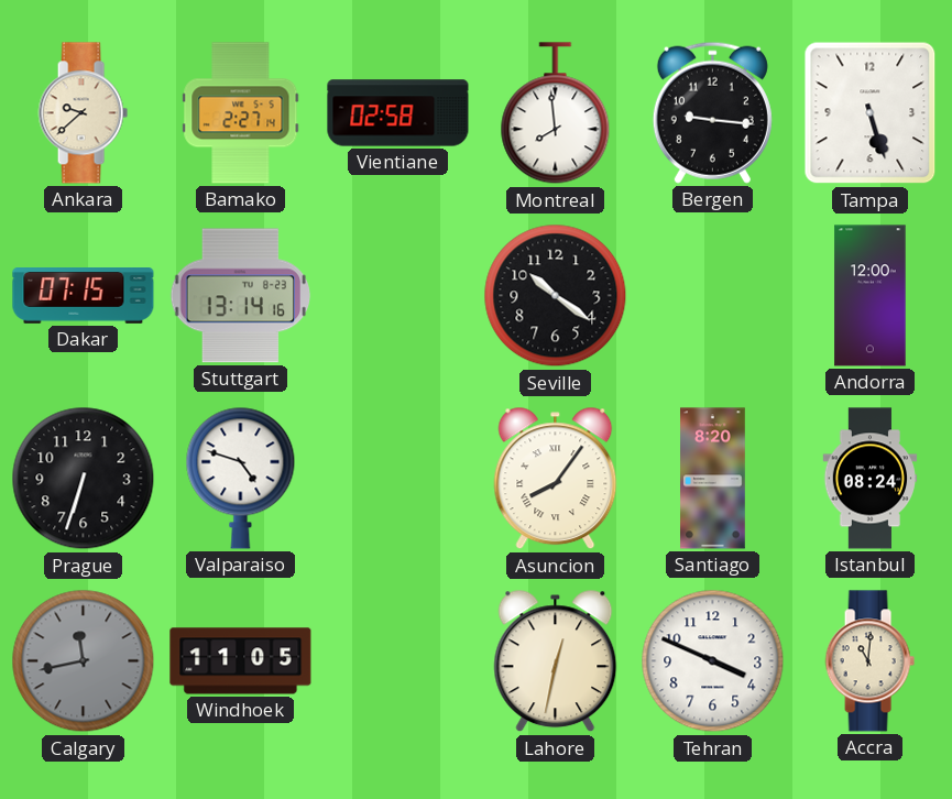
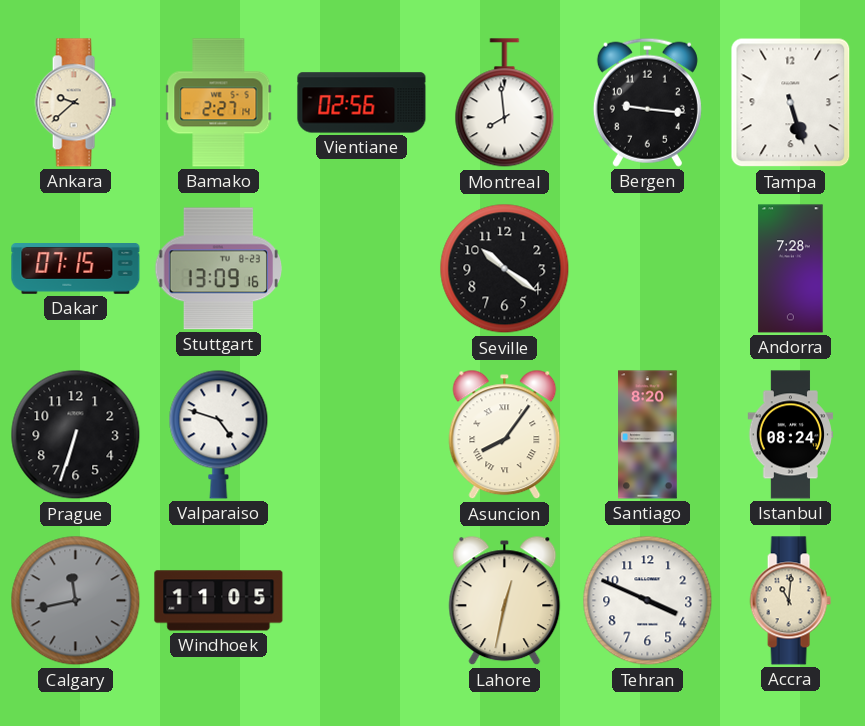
Vientiane: 02:58 -> 02:56 (362, 103)
Stuttgart: 13:14 -> 13:09 (219, 269)
Andorra: 12:00 -> 7:28 (791, 269)
